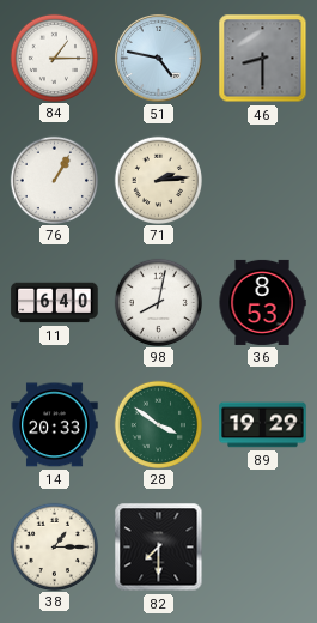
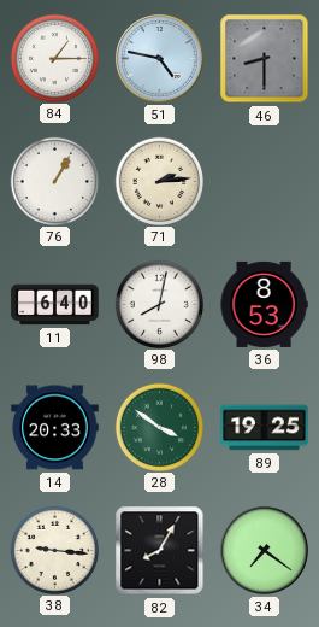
89: 19:29 -> 19:25 (265, 428)
38: 1:15 -> 9:16 (54, 550)
82: 7:30 -> 8:05 (160, 551)
34: none -> 7:21 (265, 551)
